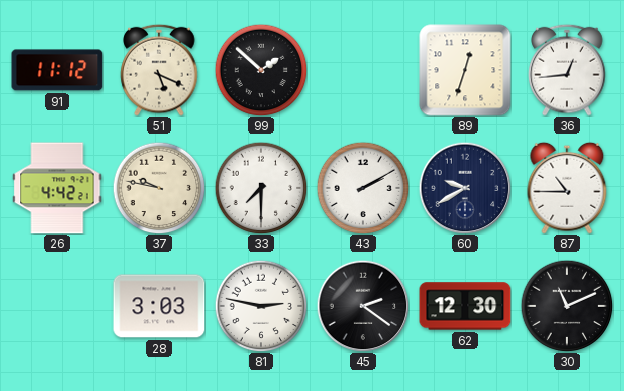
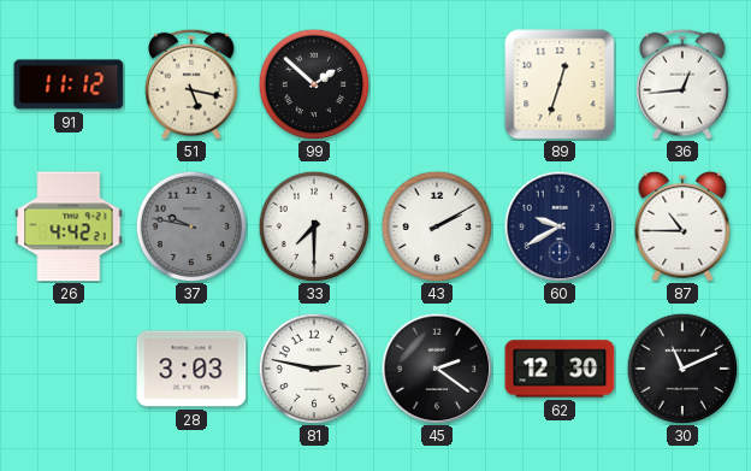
51: 5:19 -> 5:17 (191, 84)
37 dial: cream -> grey (191, 226)
